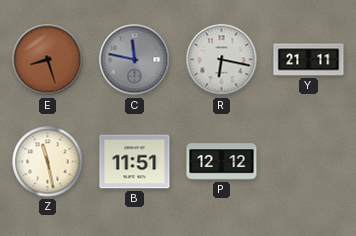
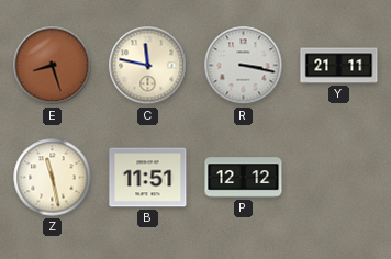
C dial: grey -> cream (148, 66)
R: 6:17 -> 3:17 (244, 66)
